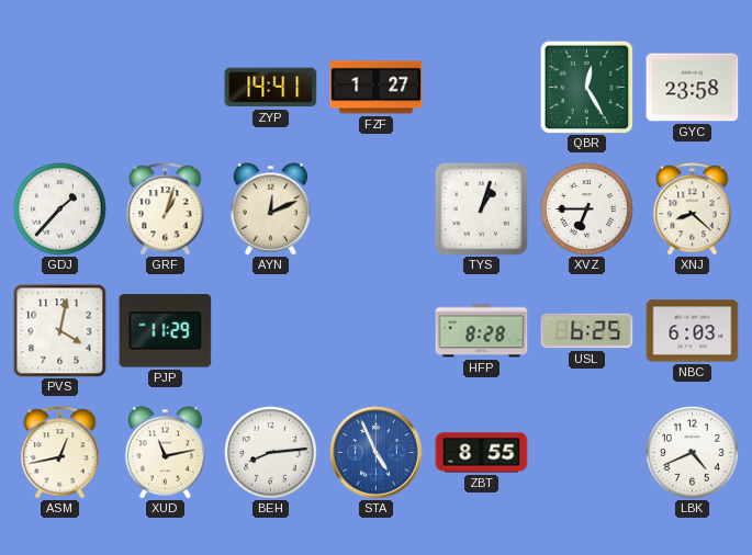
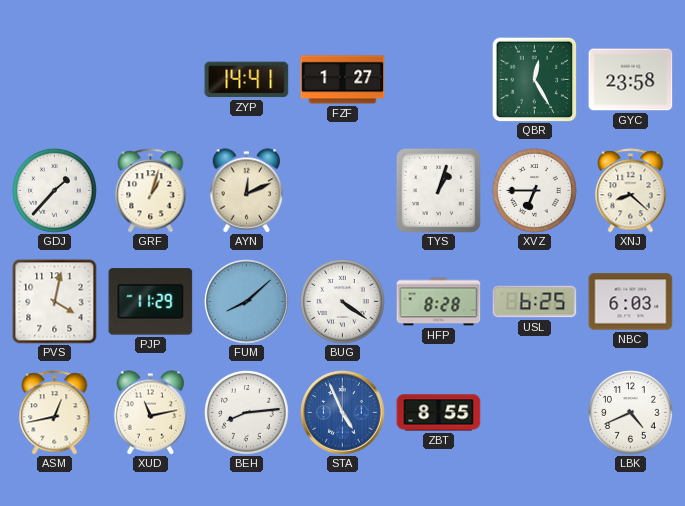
FUM: none -> 8:08 (247, 302)
BUG: none -> 4:21 (343, 302)
